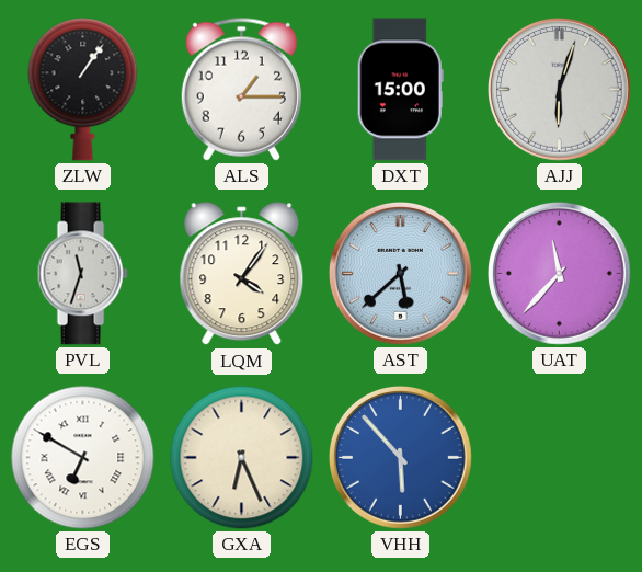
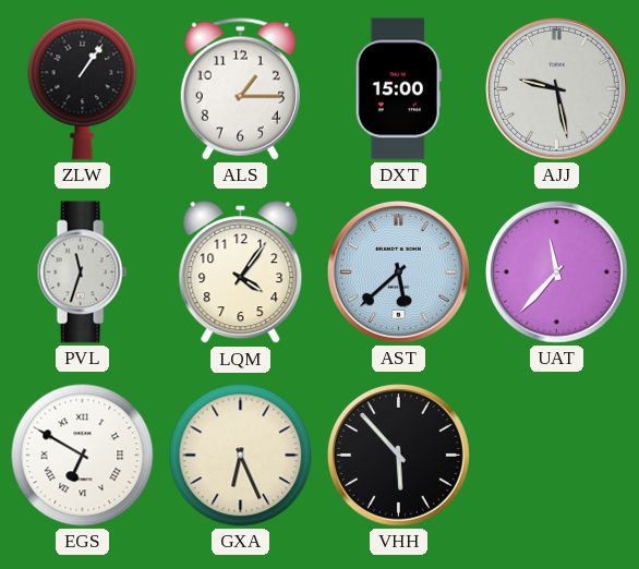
AJJ: 6:03 -> 9:28 (557, 89)
VHH dial: blue -> black (399, 456)
